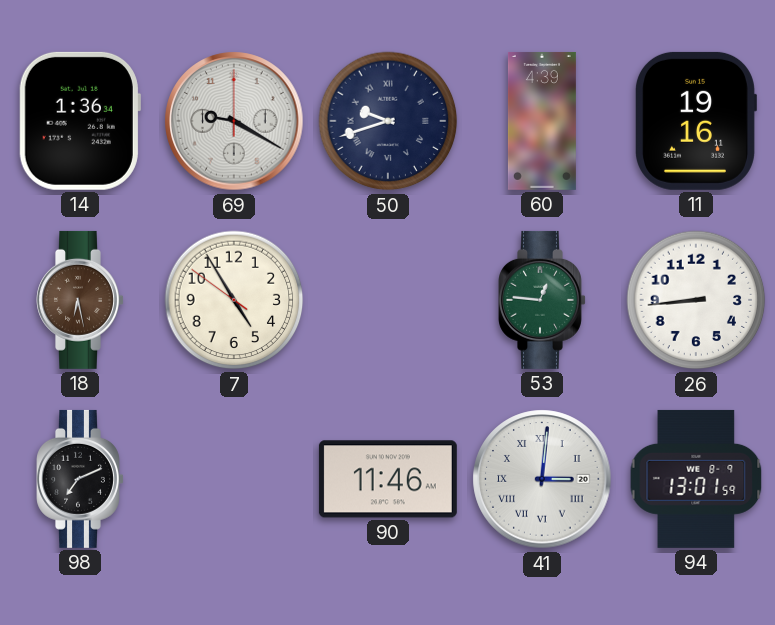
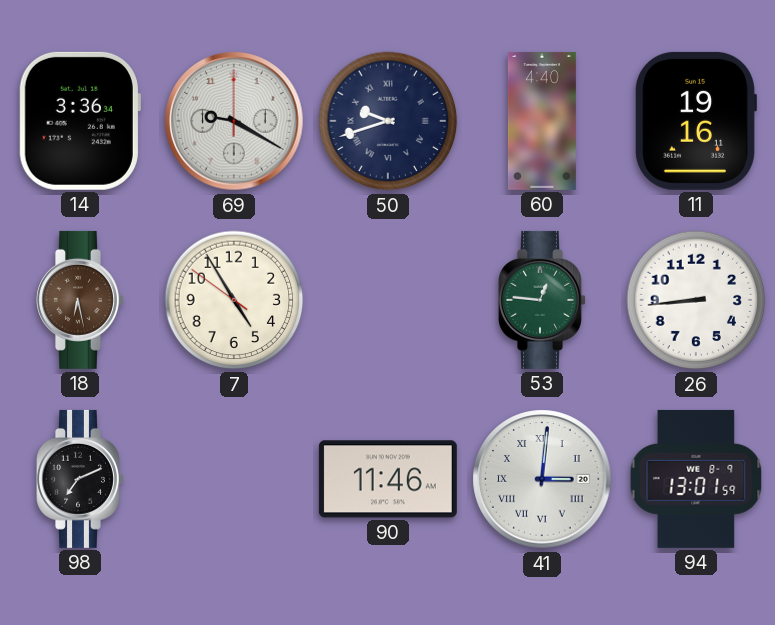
14: 1:36 -> 3:36 (80, 121)
60: 4:39 -> 4:40 (542, 121)
